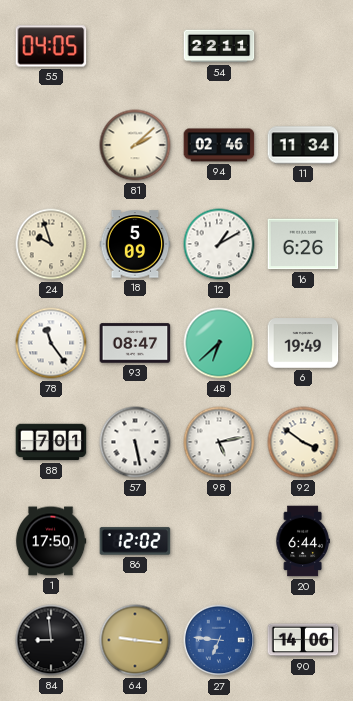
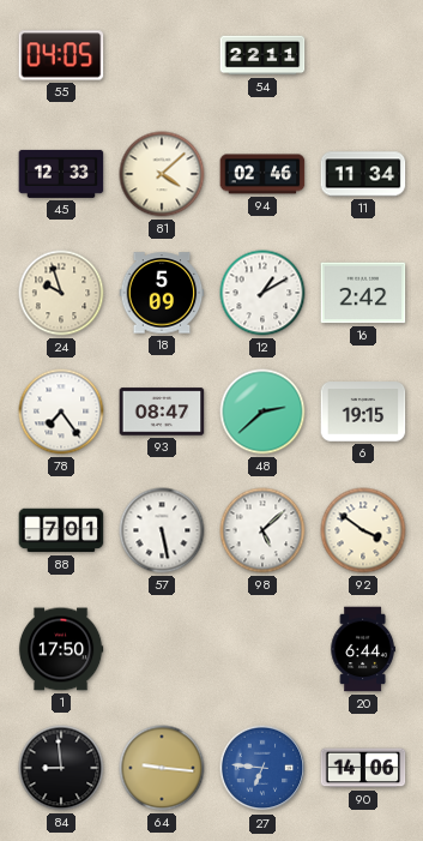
45: none -> 12:33 (61, 174)
81: 2:08 -> 4:08 (162, 174)
16: 6:26 -> 2:42 (363, 293)
78: 11:24 -> 7:24 (61, 412)
48: 6:38 -> 2:38 (262, 412)
6: 19:49 -> 19:15 (363, 412)
98: 5:13 -> 5:08 (262, 530)
86: 12:02 -> none (135, 541)
